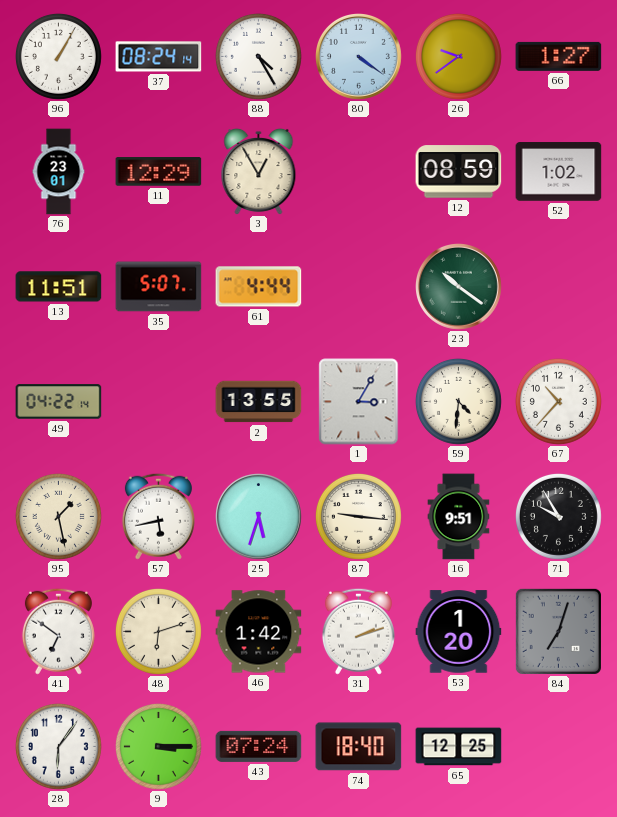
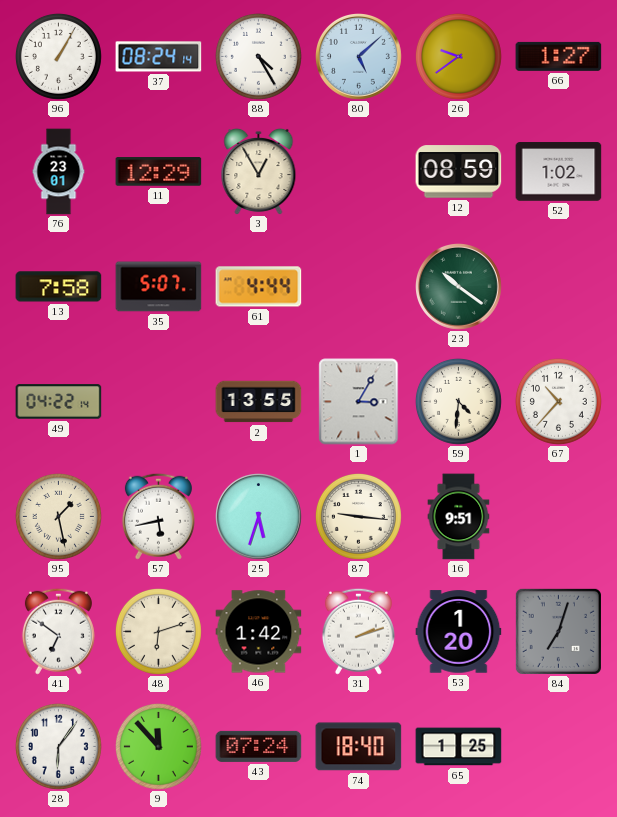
80: 4:21 -> 5:08 (359, 57)
13: 11:51 -> 7:58 (59, 287)
71: 9:55 -> none (558, 516)
9: 3:15 -> 11:53 (158, 746)
65: 12:25 -> 1:25 (459, 747)
